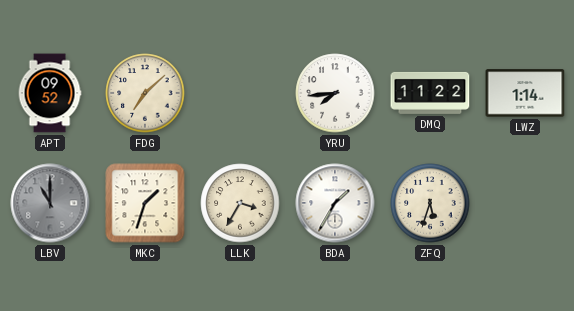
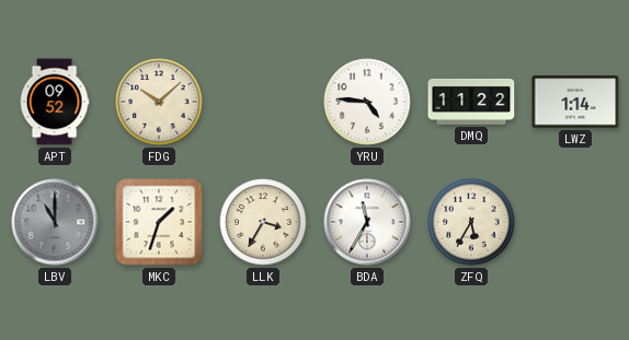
FDG: 7:08 -> 10:08 (159, 102)
YRU: 7:44 -> 4:46 (367, 102)
BDA: 1:35 -> 11:35 (367, 222)
ZFQ: 5:33 -> 5:35 (471, 222)
